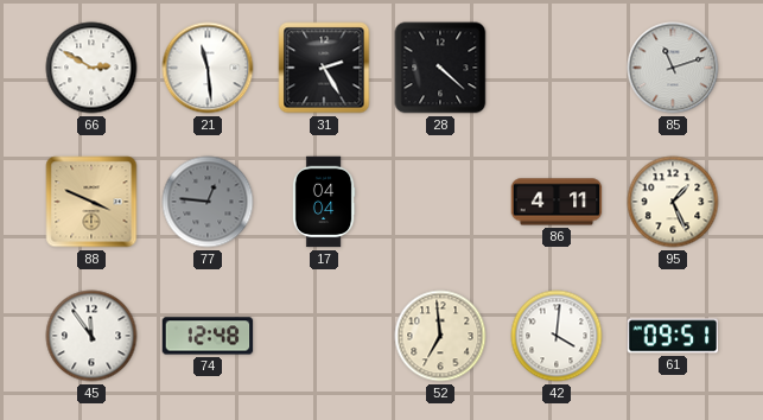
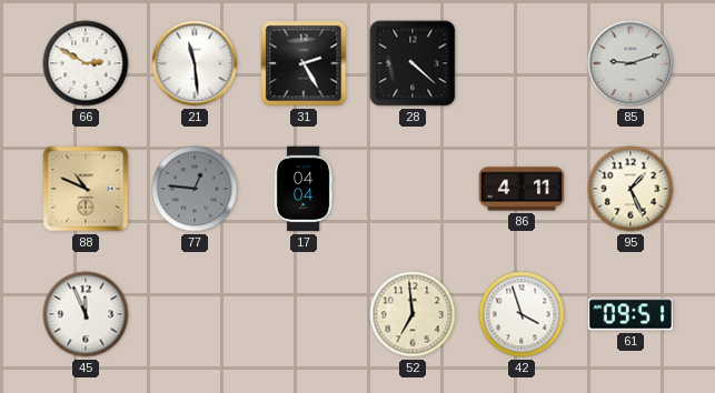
85: 11:12 -> 9:12 (630, 63)
88: 3:49 -> 10:49 (86, 189)
45: 11:54 -> 11:56 (86, 314)
74: 12:48 -> none (208, 336)
42: 4:01 -> 3:57 (522, 314)
